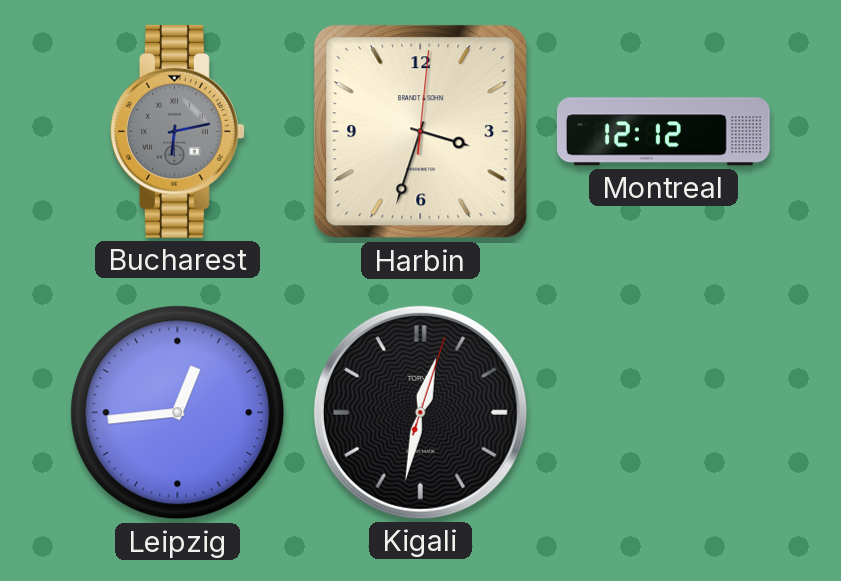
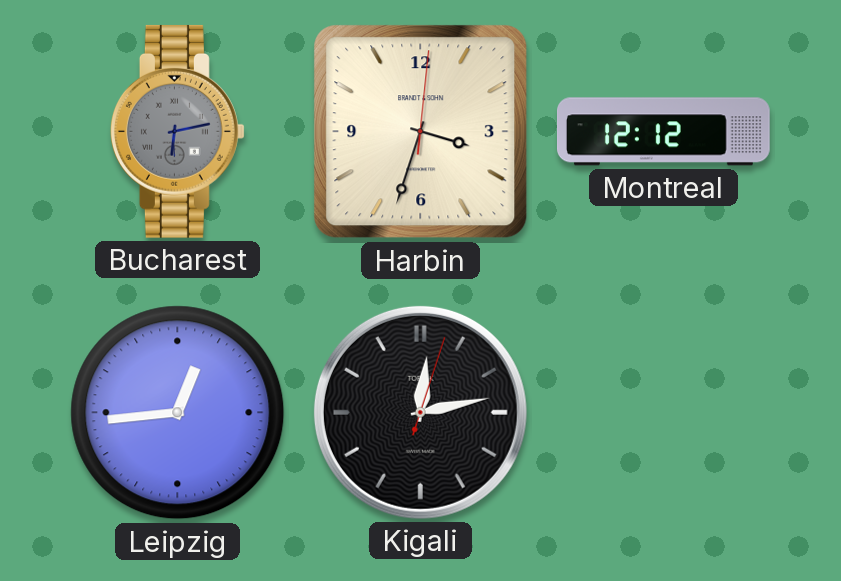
Kigali: 12:32 -> 12:13 (420, 412)
